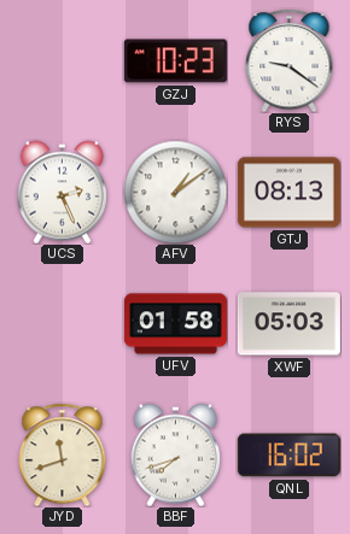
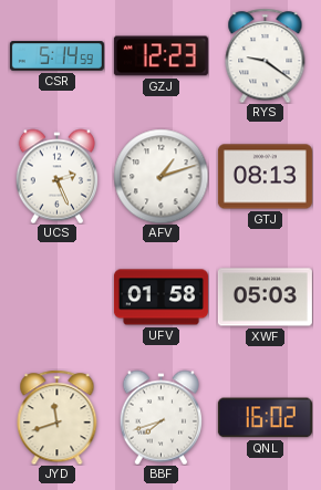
CSR: none -> 5:14 (56, 56)
GZJ: 10:23 -> 12:23 (161, 56)
AFV: 1:09 -> 1:12 (161, 176)
